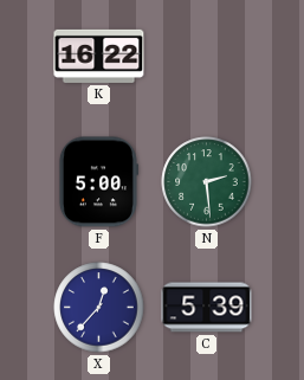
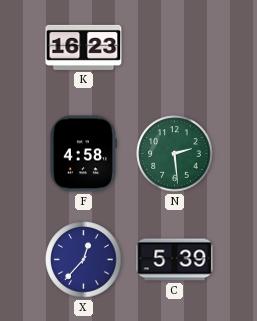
K: 16:22 -> 16:23 (84, 47)
F: 5:00 -> 4:58 (83, 154)
